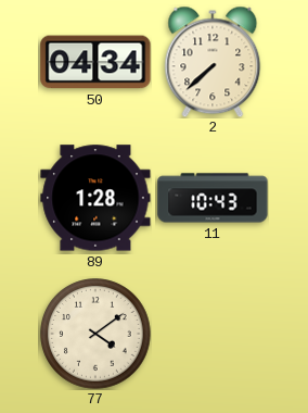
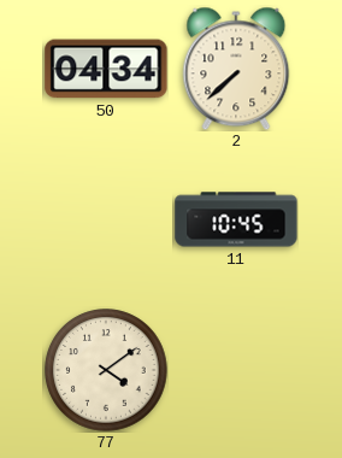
89: 1:28 -> none (95, 198)
11: 10:43 -> 10:45 (236, 219)
